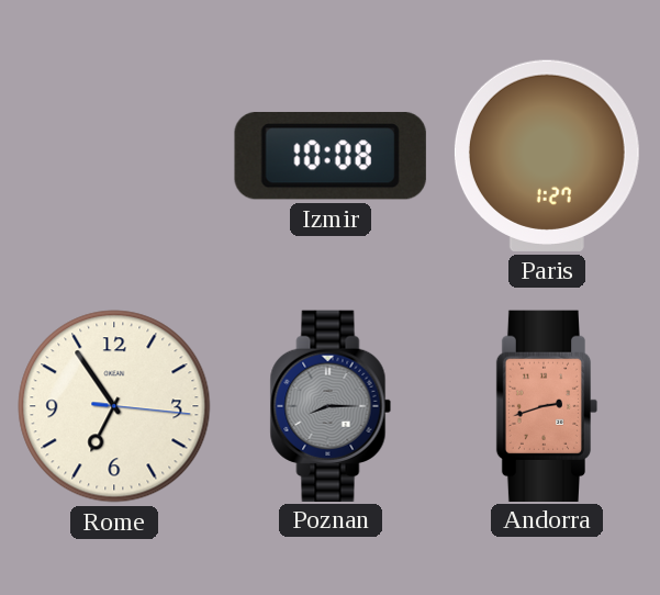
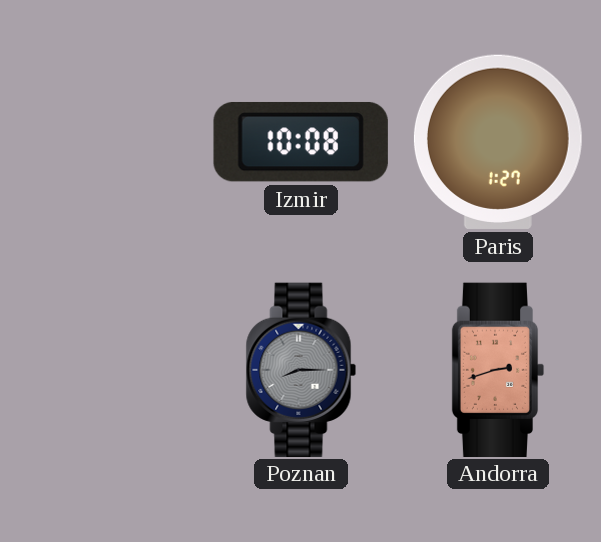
Rome: 6:54 -> none (114, 406)
